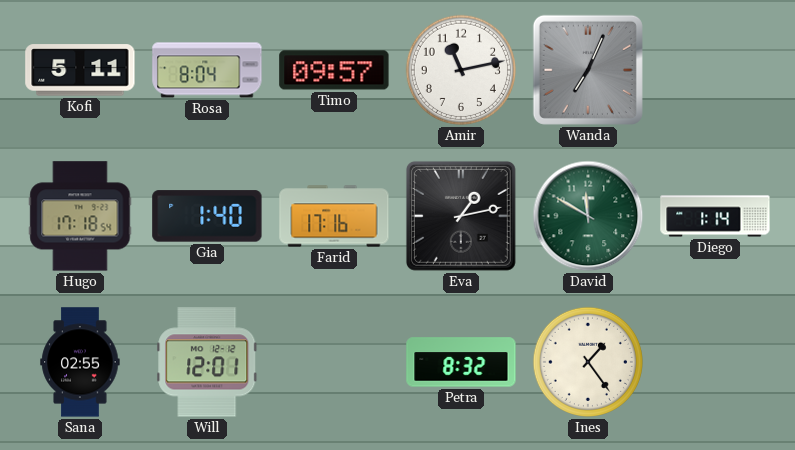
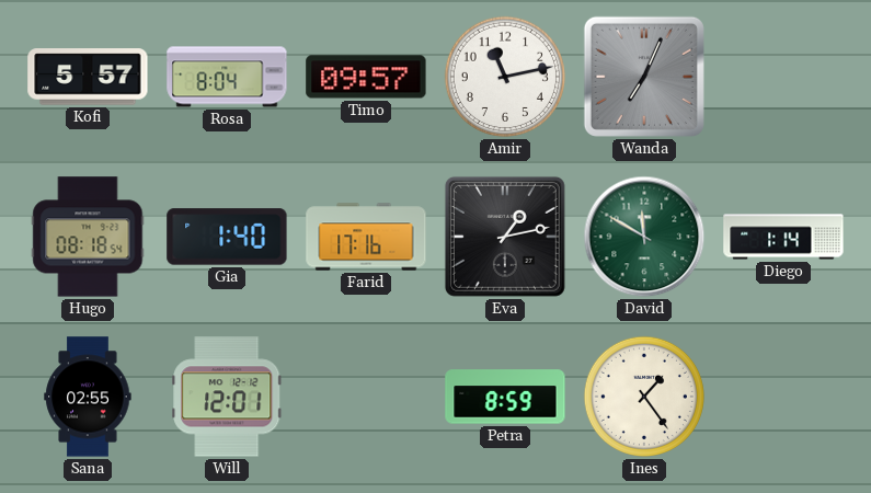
Kofi: 5:11 -> 5:57 (88, 77)
Hugo: 17:18 -> 08:18 (88, 237)
Petra: 8:32 -> 8:59 (505, 397)
